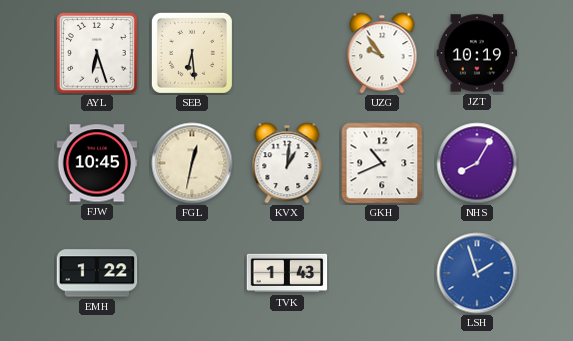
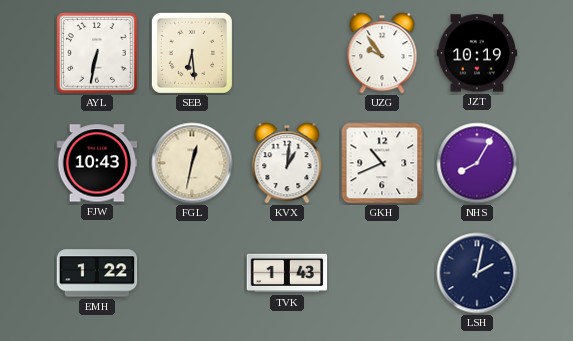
AYL: 6:27 -> 6:32 (97, 53)
FJW: 10:45 -> 10:43 (97, 163)
LSH: 1:57 -> 2:02 (477, 273)
LSH dial: blue -> navy (477, 273)
